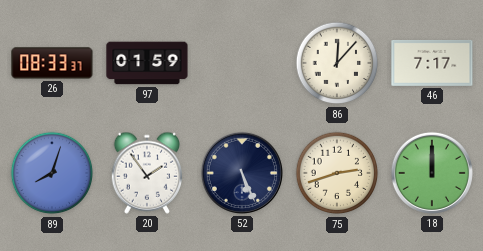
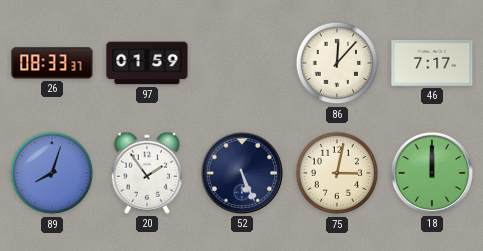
75: 2:42 -> 3:02 (337, 173)
